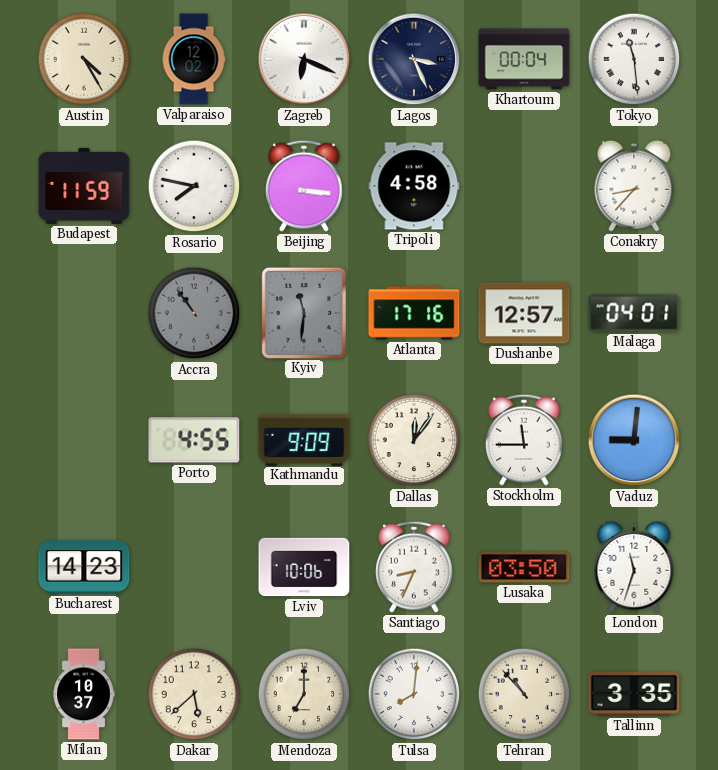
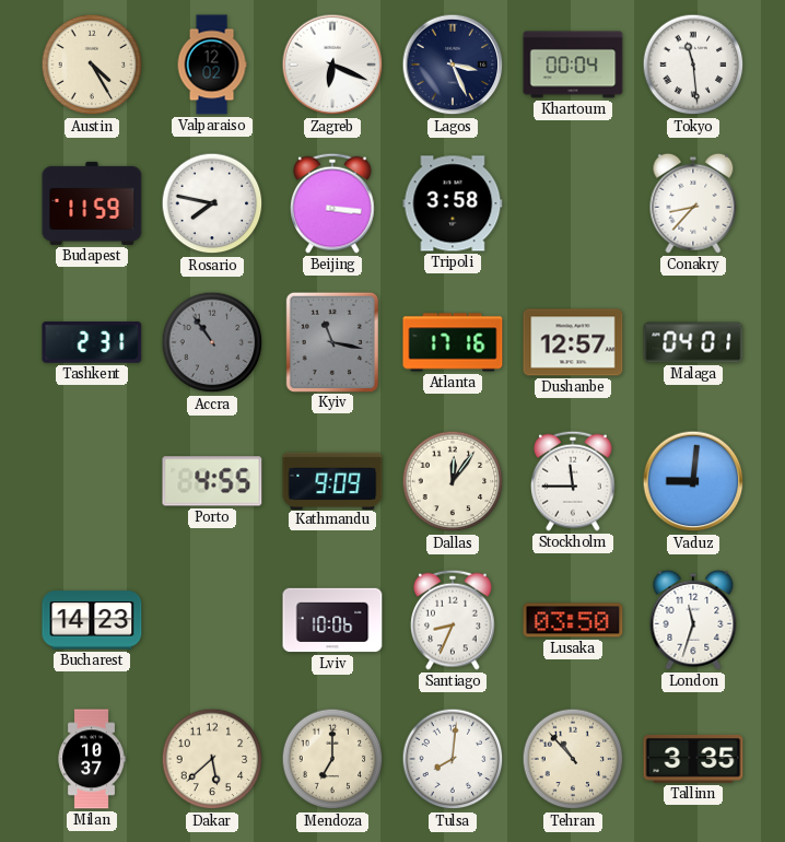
Tripoli: 4:58 -> 3:58 (453, 203)
Tashkent: none -> 2:31 (92, 343)
Kyiv: 11:31 -> 11:17 (331, 341)
